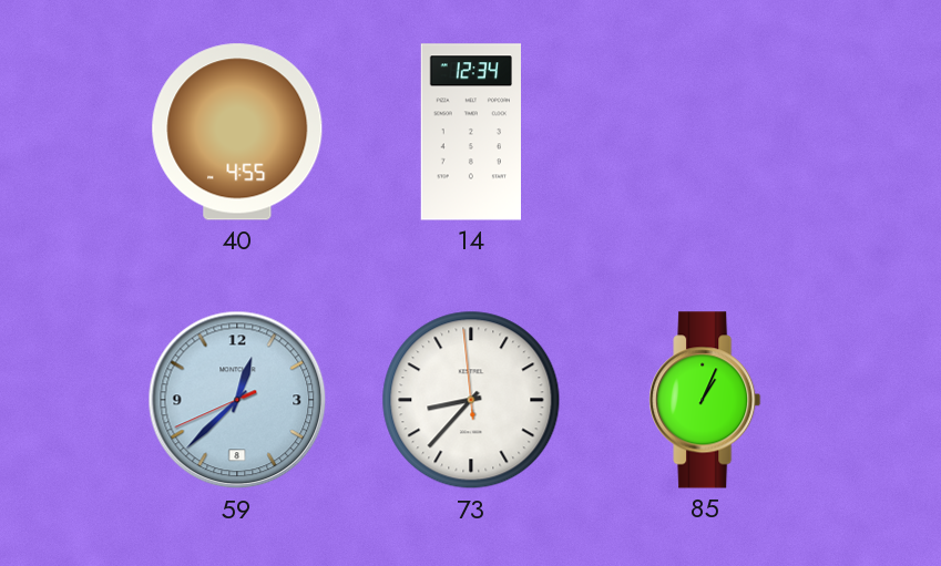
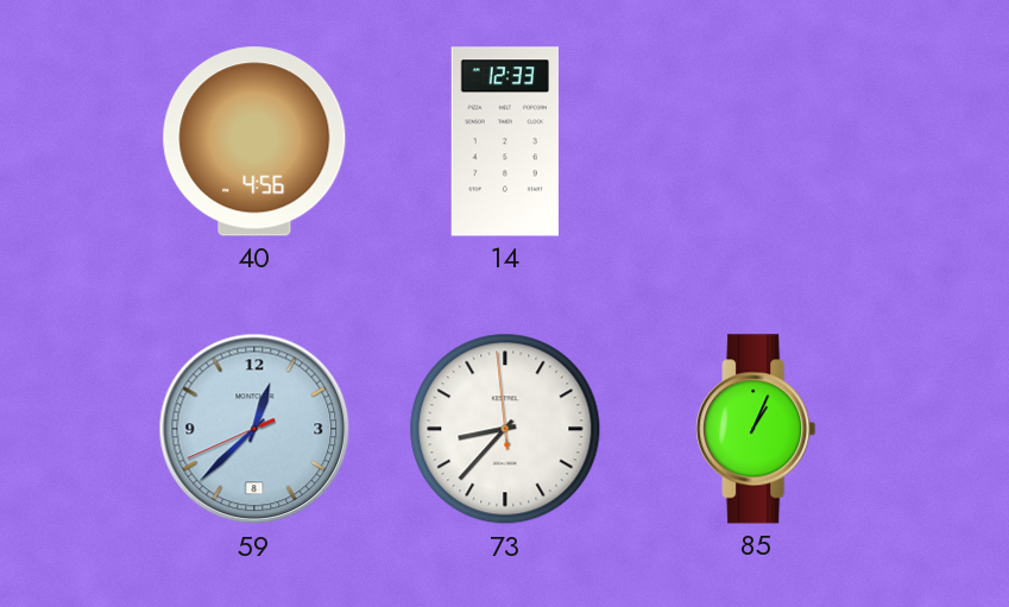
40: 4:55 -> 4:56 (254, 141)
14: 12:34 -> 12:33 (504, 141)
